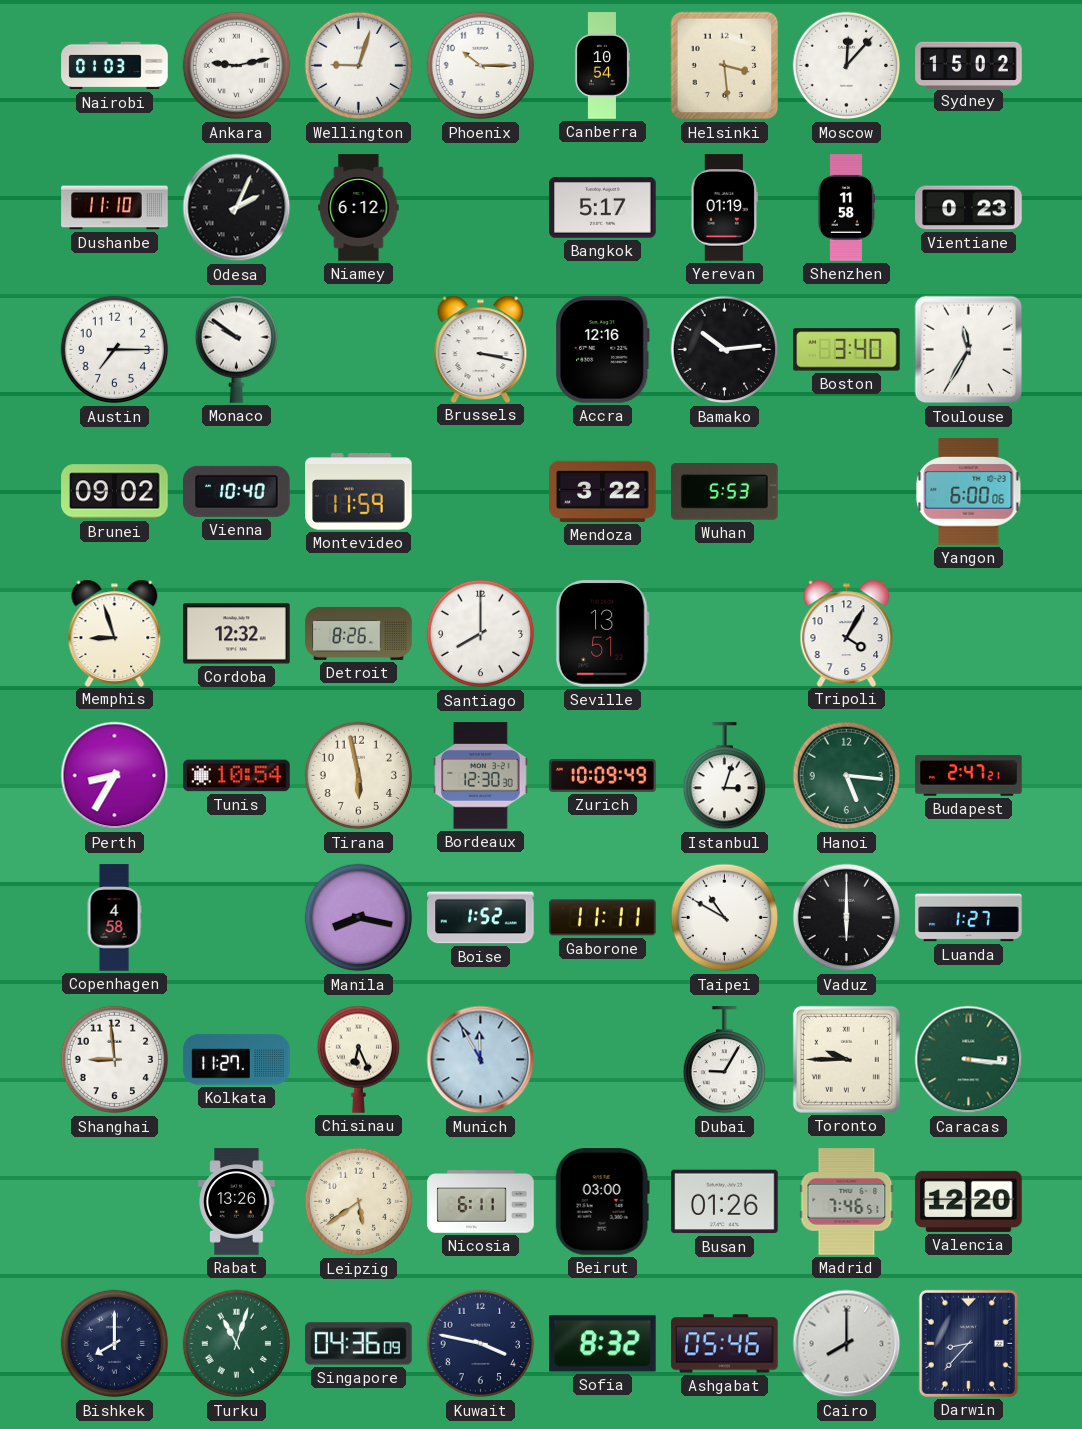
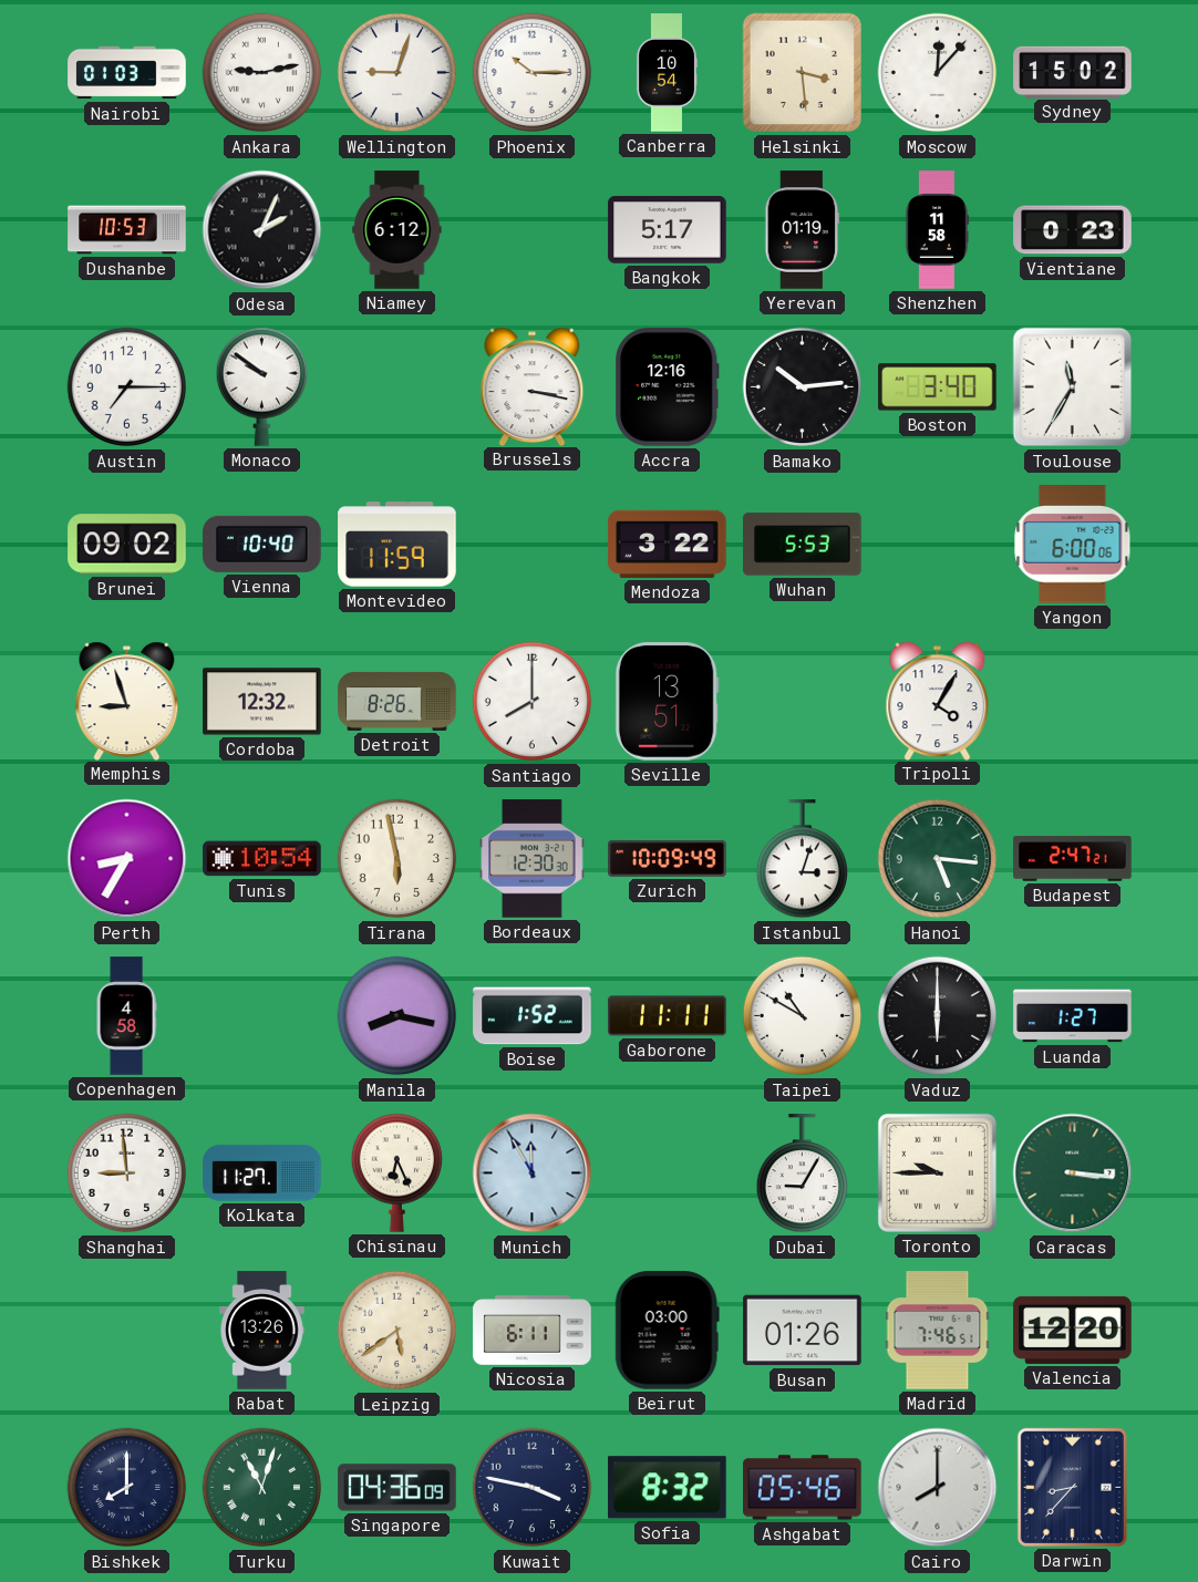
Dushanbe: 11:10 -> 10:53 (127, 230)
